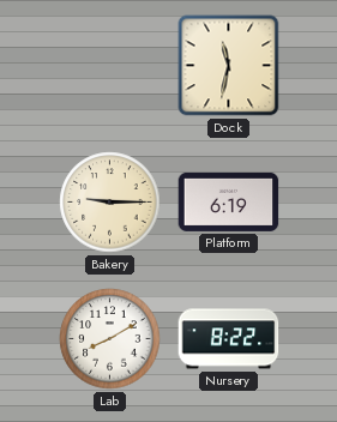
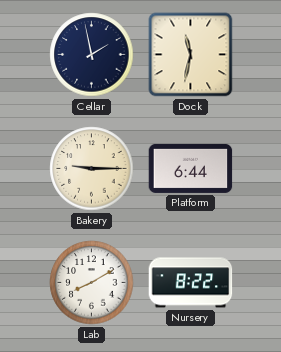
Cellar: none -> 1:58 (92, 55)
Platform: 6:19 -> 6:44 (191, 168)
